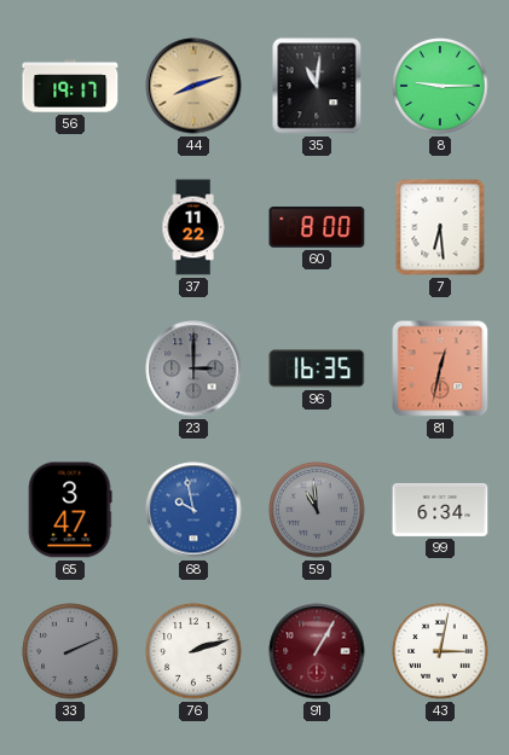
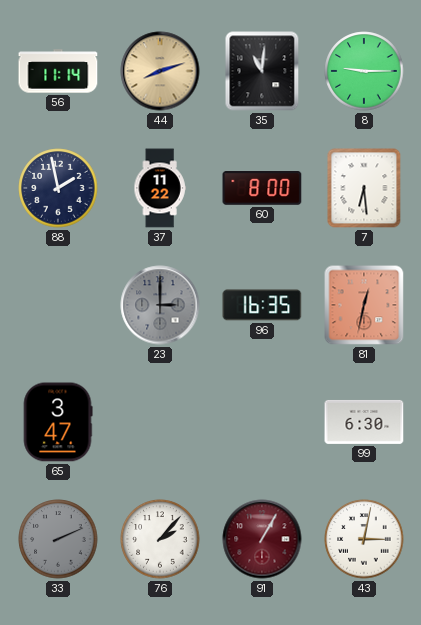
56: 19:17 -> 11:14 (58, 71)
88: none -> 1:58 (58, 188)
68: 9:58 -> none (193, 510)
59: 10:59 -> none (317, 510)
99: 6:34 -> 6:30 (364, 422)
76: 2:12 -> 2:07 (160, 539)
